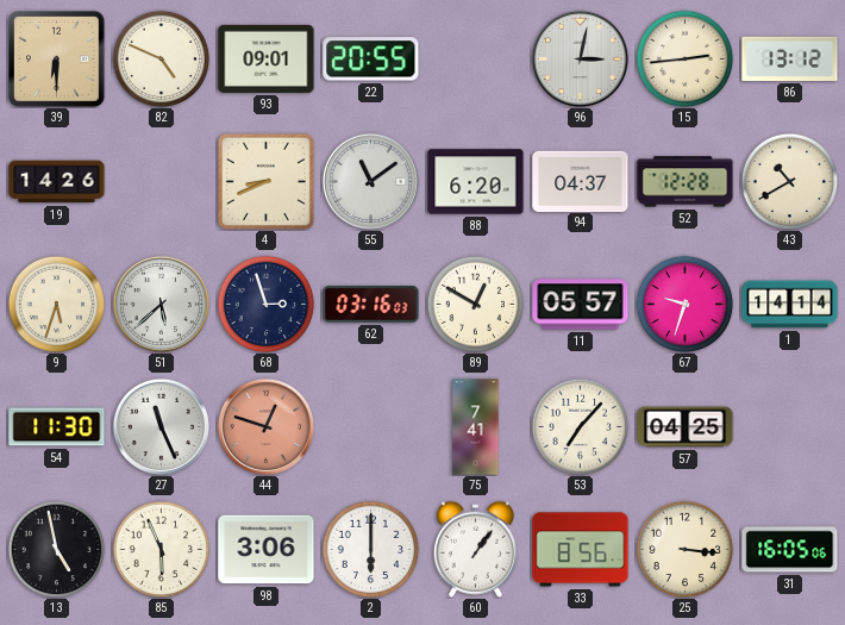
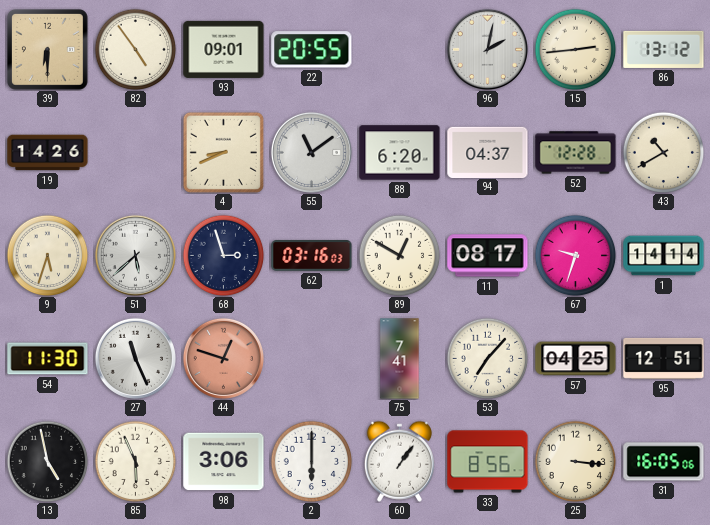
82: 4:49 -> 4:54 (135, 49)
96: 3:02 -> 2:02 (487, 49)
11: 05:57 -> 08:17 (488, 256)
95: none -> 12:51 (664, 358)
